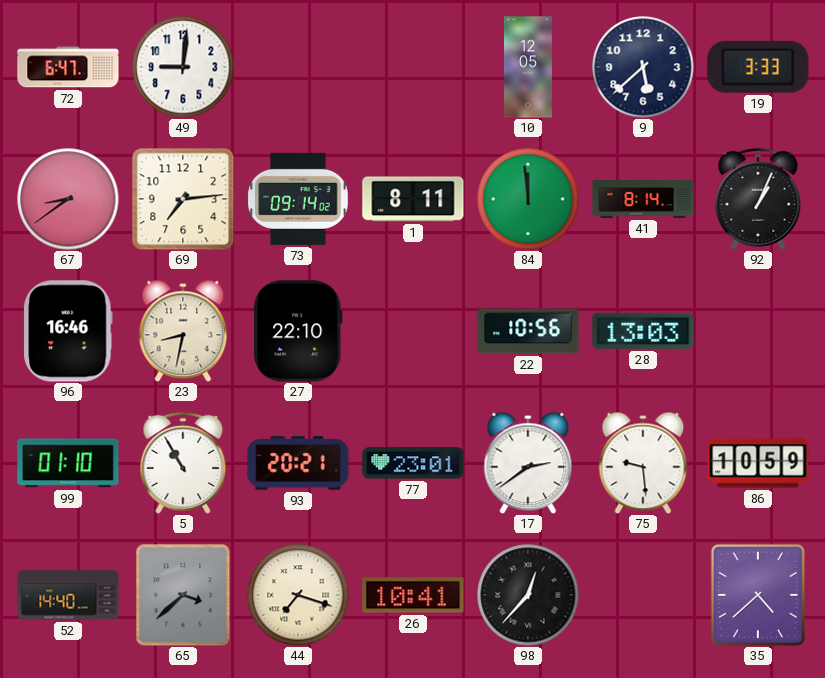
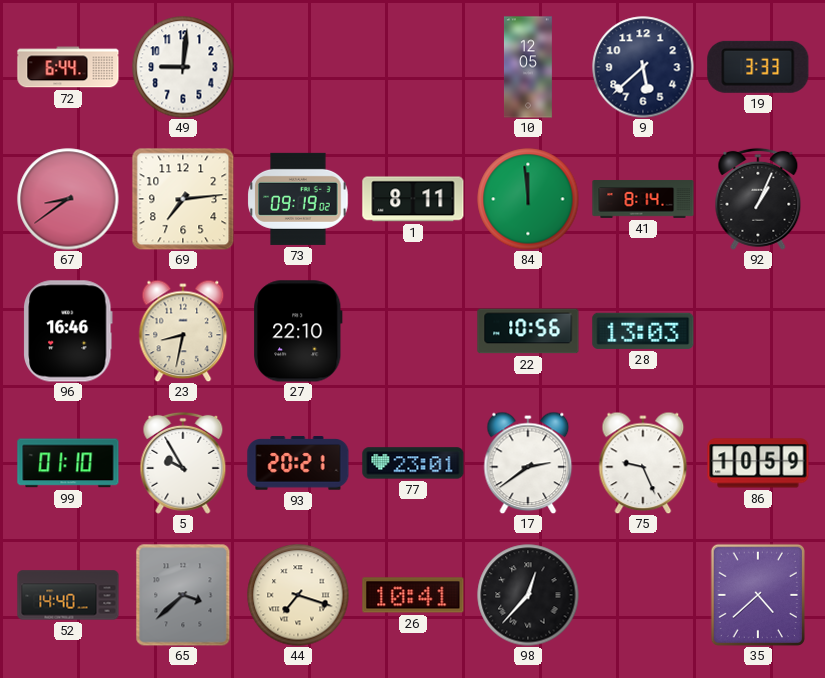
72: 6:47 -> 6:44 (68, 67)
73: 09:14 -> 09:19 (298, 199)
5: 10:55 -> 9:55 (183, 463)
75: 9:29 -> 9:26 (643, 463)
